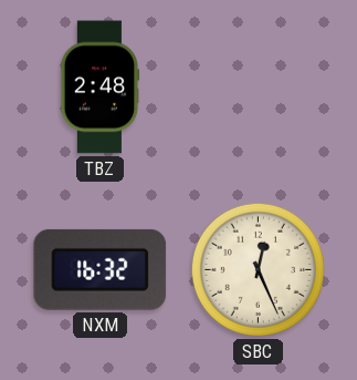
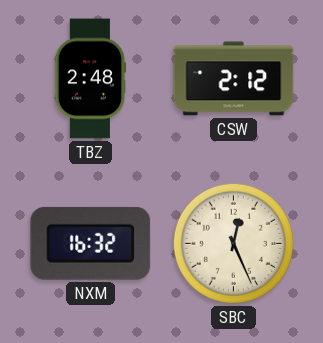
CSW: none -> 2:12 (234, 79)
